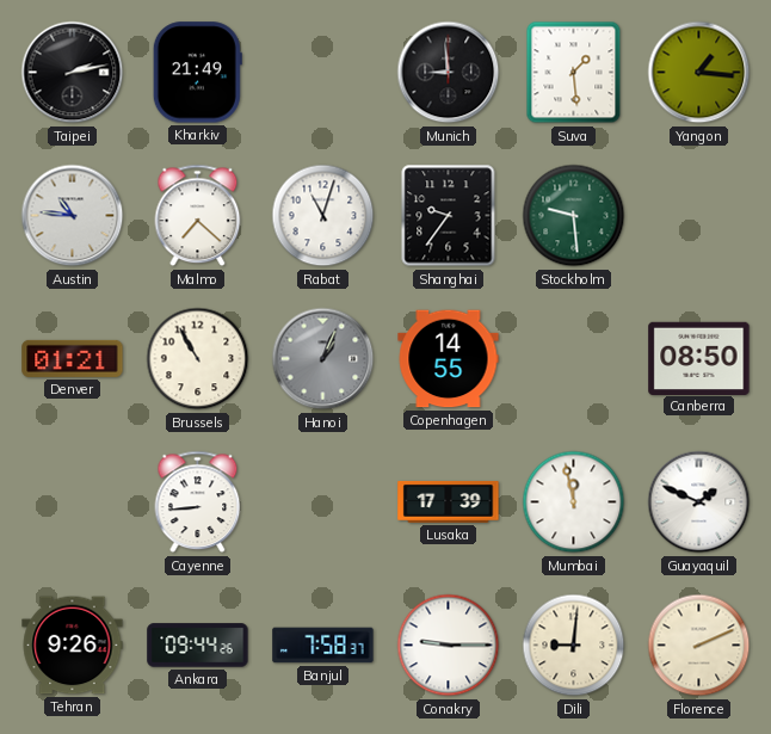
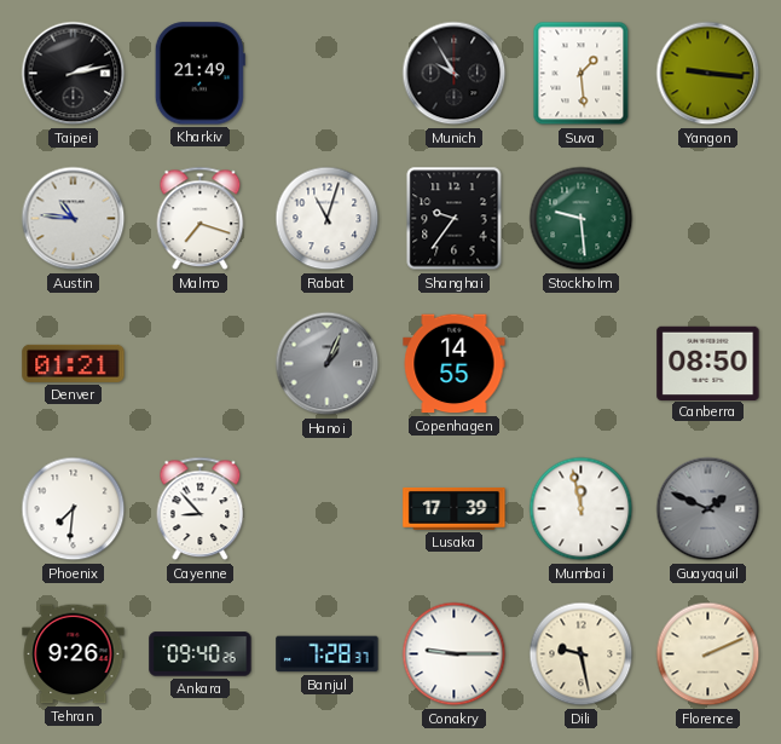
Munich: 8:59 -> 9:55 (455, 74)
Yangon: 1:16 -> 9:16 (708, 74)
Malmo: 7:22 -> 7:18 (201, 219)
Brussels: 10:55 -> none (198, 359)
Phoenix: none -> 7:31 (74, 509)
Cayenne: 8:44 -> 8:53 (201, 509)
Guayaquil dial: white -> grey (708, 509)
Ankara: 09:44 -> 09:40 (201, 654)
Banjul: 7:58 -> 7:28 (328, 654)
Dili: 9:01 -> 9:28 (582, 654)
